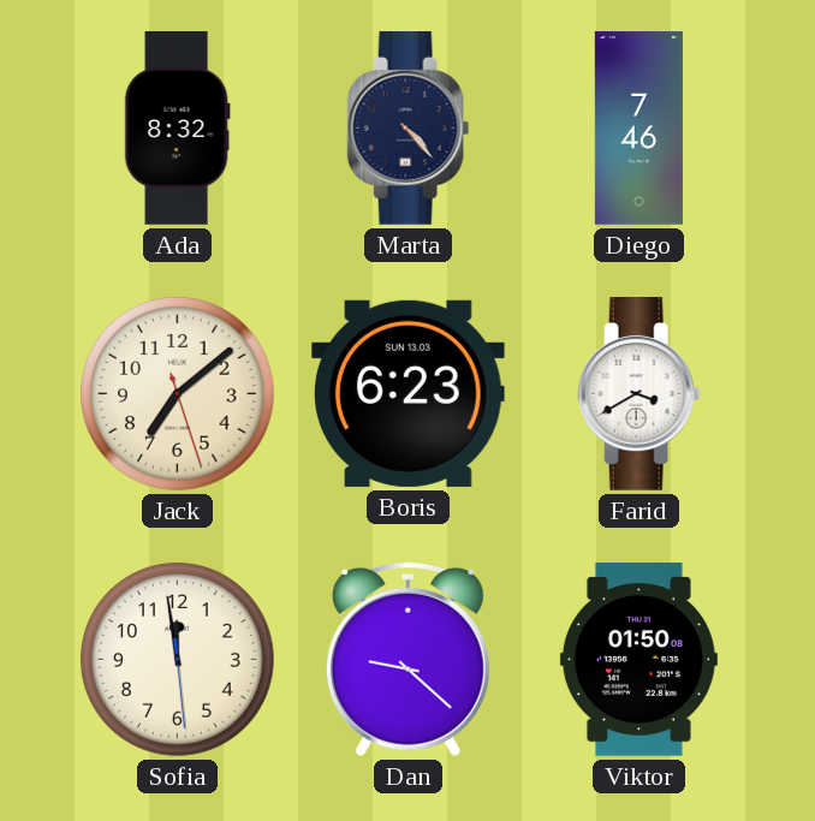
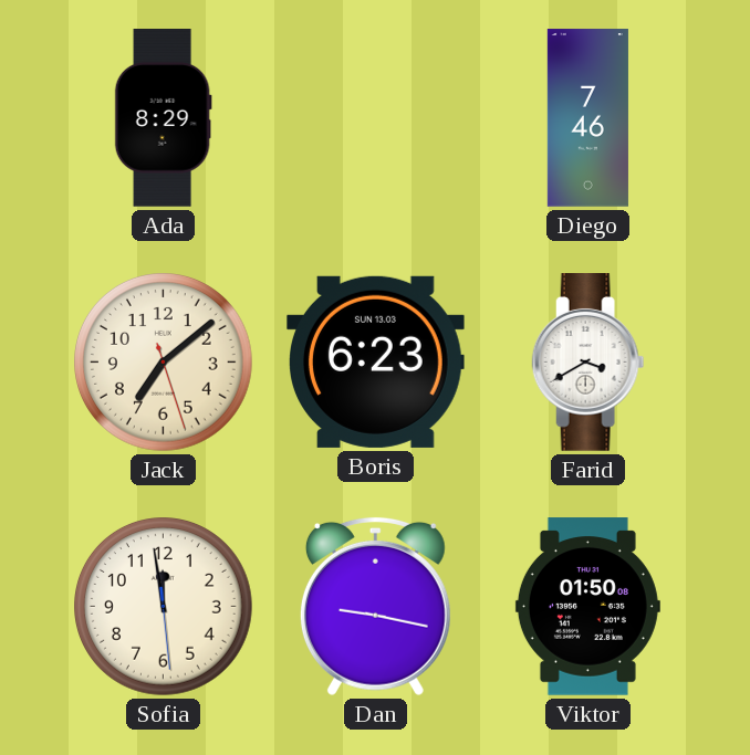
Ada: 8:32 -> 8:29 (163, 118)
Marta: 4:23 -> none (409, 129)
Dan: 9:22 -> 9:17 (375, 606)
